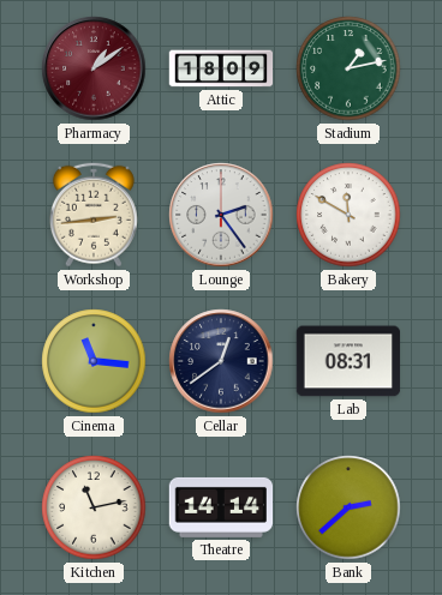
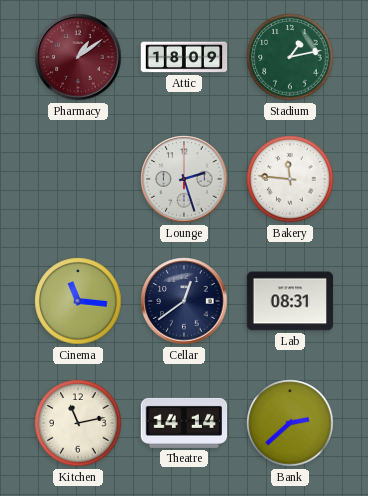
Workshop: 2:44 -> none (94, 215)
Lounge: 2:24 -> 2:27 (184, 179)
Bakery: 11:50 -> 11:46 (290, 179)
